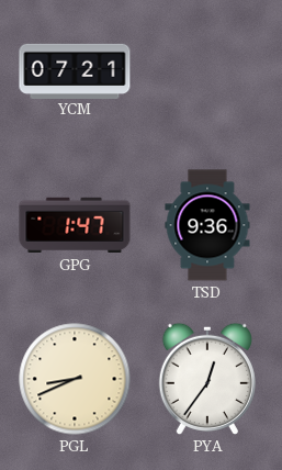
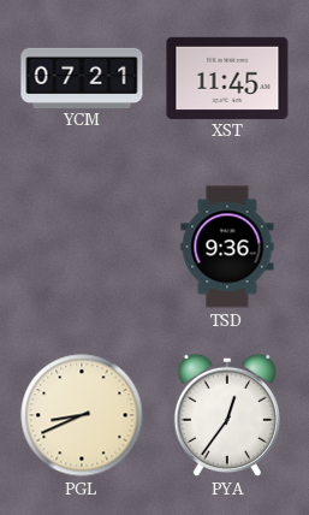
XST: none -> 11:45 (227, 77)
GPG: 1:47 -> none (75, 225)
